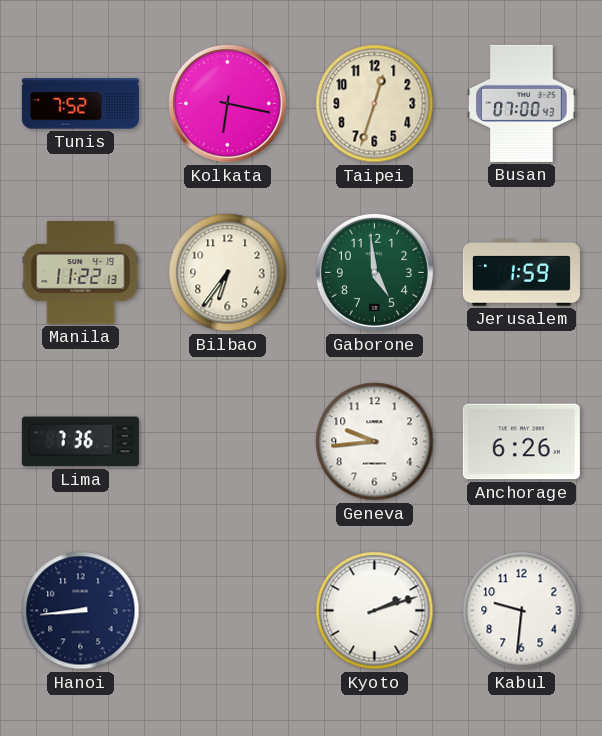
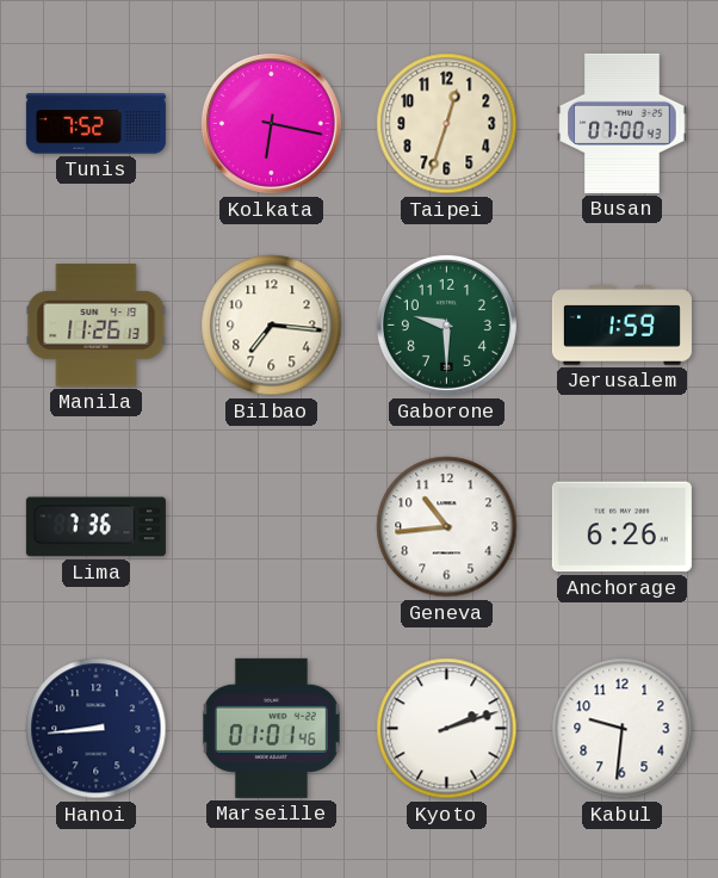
Manila: 11:22 -> 11:26 (97, 326)
Bilbao: 6:36 -> 7:16 (272, 326)
Gaborone: 4:59 -> 9:30 (446, 324)
Geneva: 9:44 -> 10:44 (447, 527)
Marseille: none -> 01:01 (271, 728)
